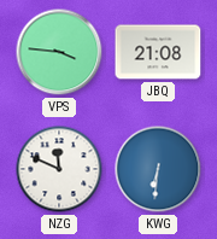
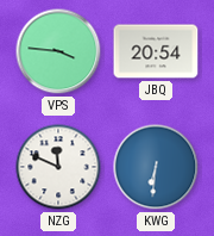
JBQ: 21:08 -> 20:54 (156, 51)
